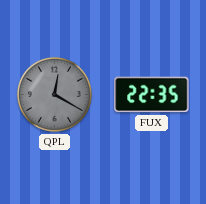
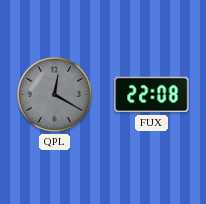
FUX: 22:35 -> 22:08 (152, 95)
